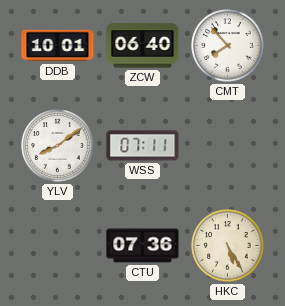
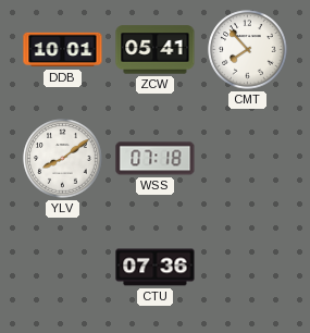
ZCW: 06:40 -> 05:41 (156, 50)
WSS: 07:11 -> 07:18 (156, 159)
HKC: 5:25 -> none (228, 246)
